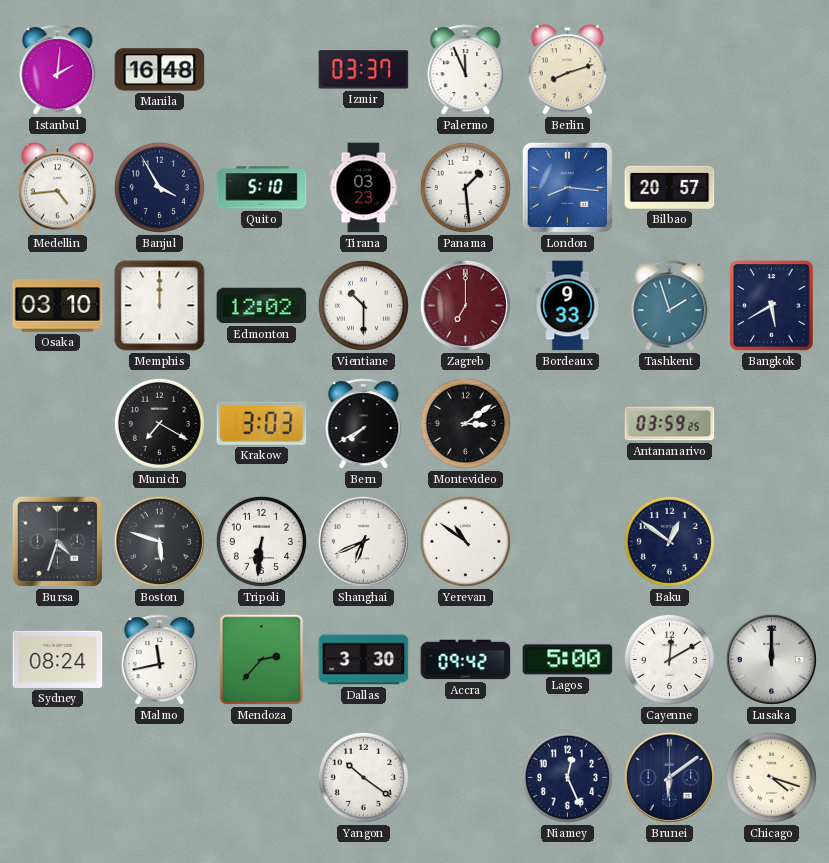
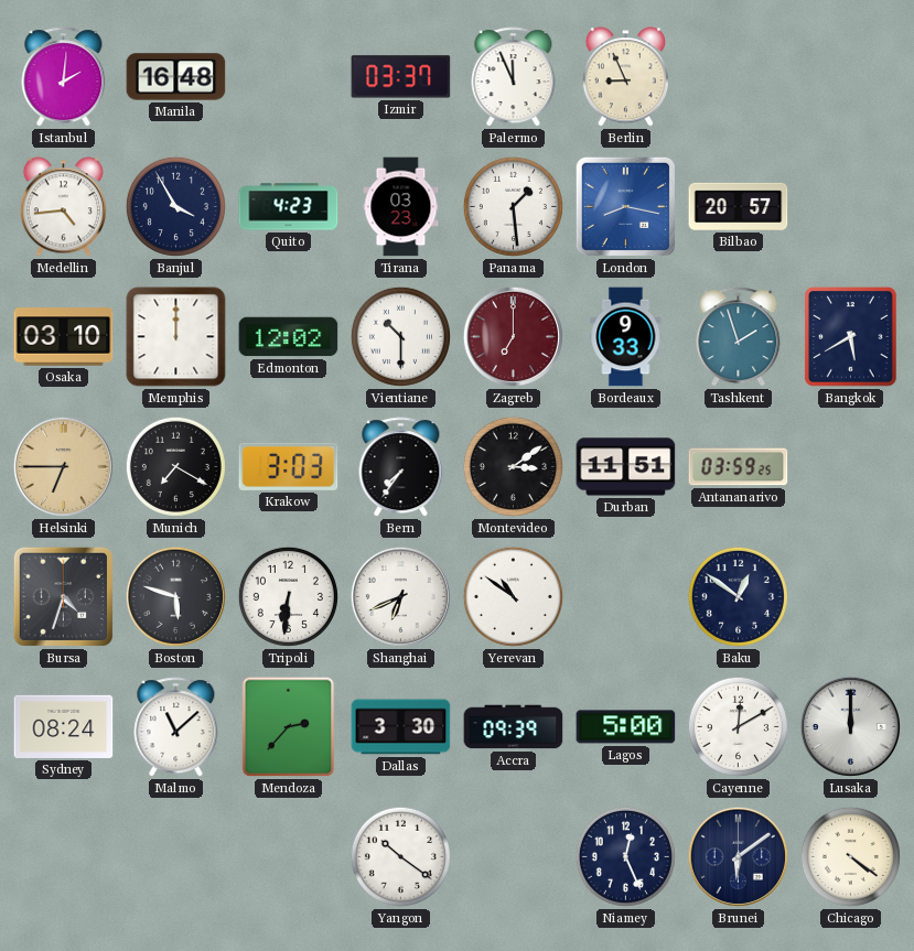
Berlin: 8:12 -> 8:56 (625, 77)
Quito: 5:10 -> 4:23 (289, 207)
London: 8:16 -> 8:17 (625, 206)
Helsinki: none -> 6:45 (63, 466)
Bern: 7:40 -> 7:36 (401, 467)
Durban: none -> 11:51 (626, 467)
Malmo: 11:43 -> 11:08 (176, 727)
Accra: 09:42 -> 09:39 (514, 727)
Chicago: 4:18 -> 4:21 (850, 856)
